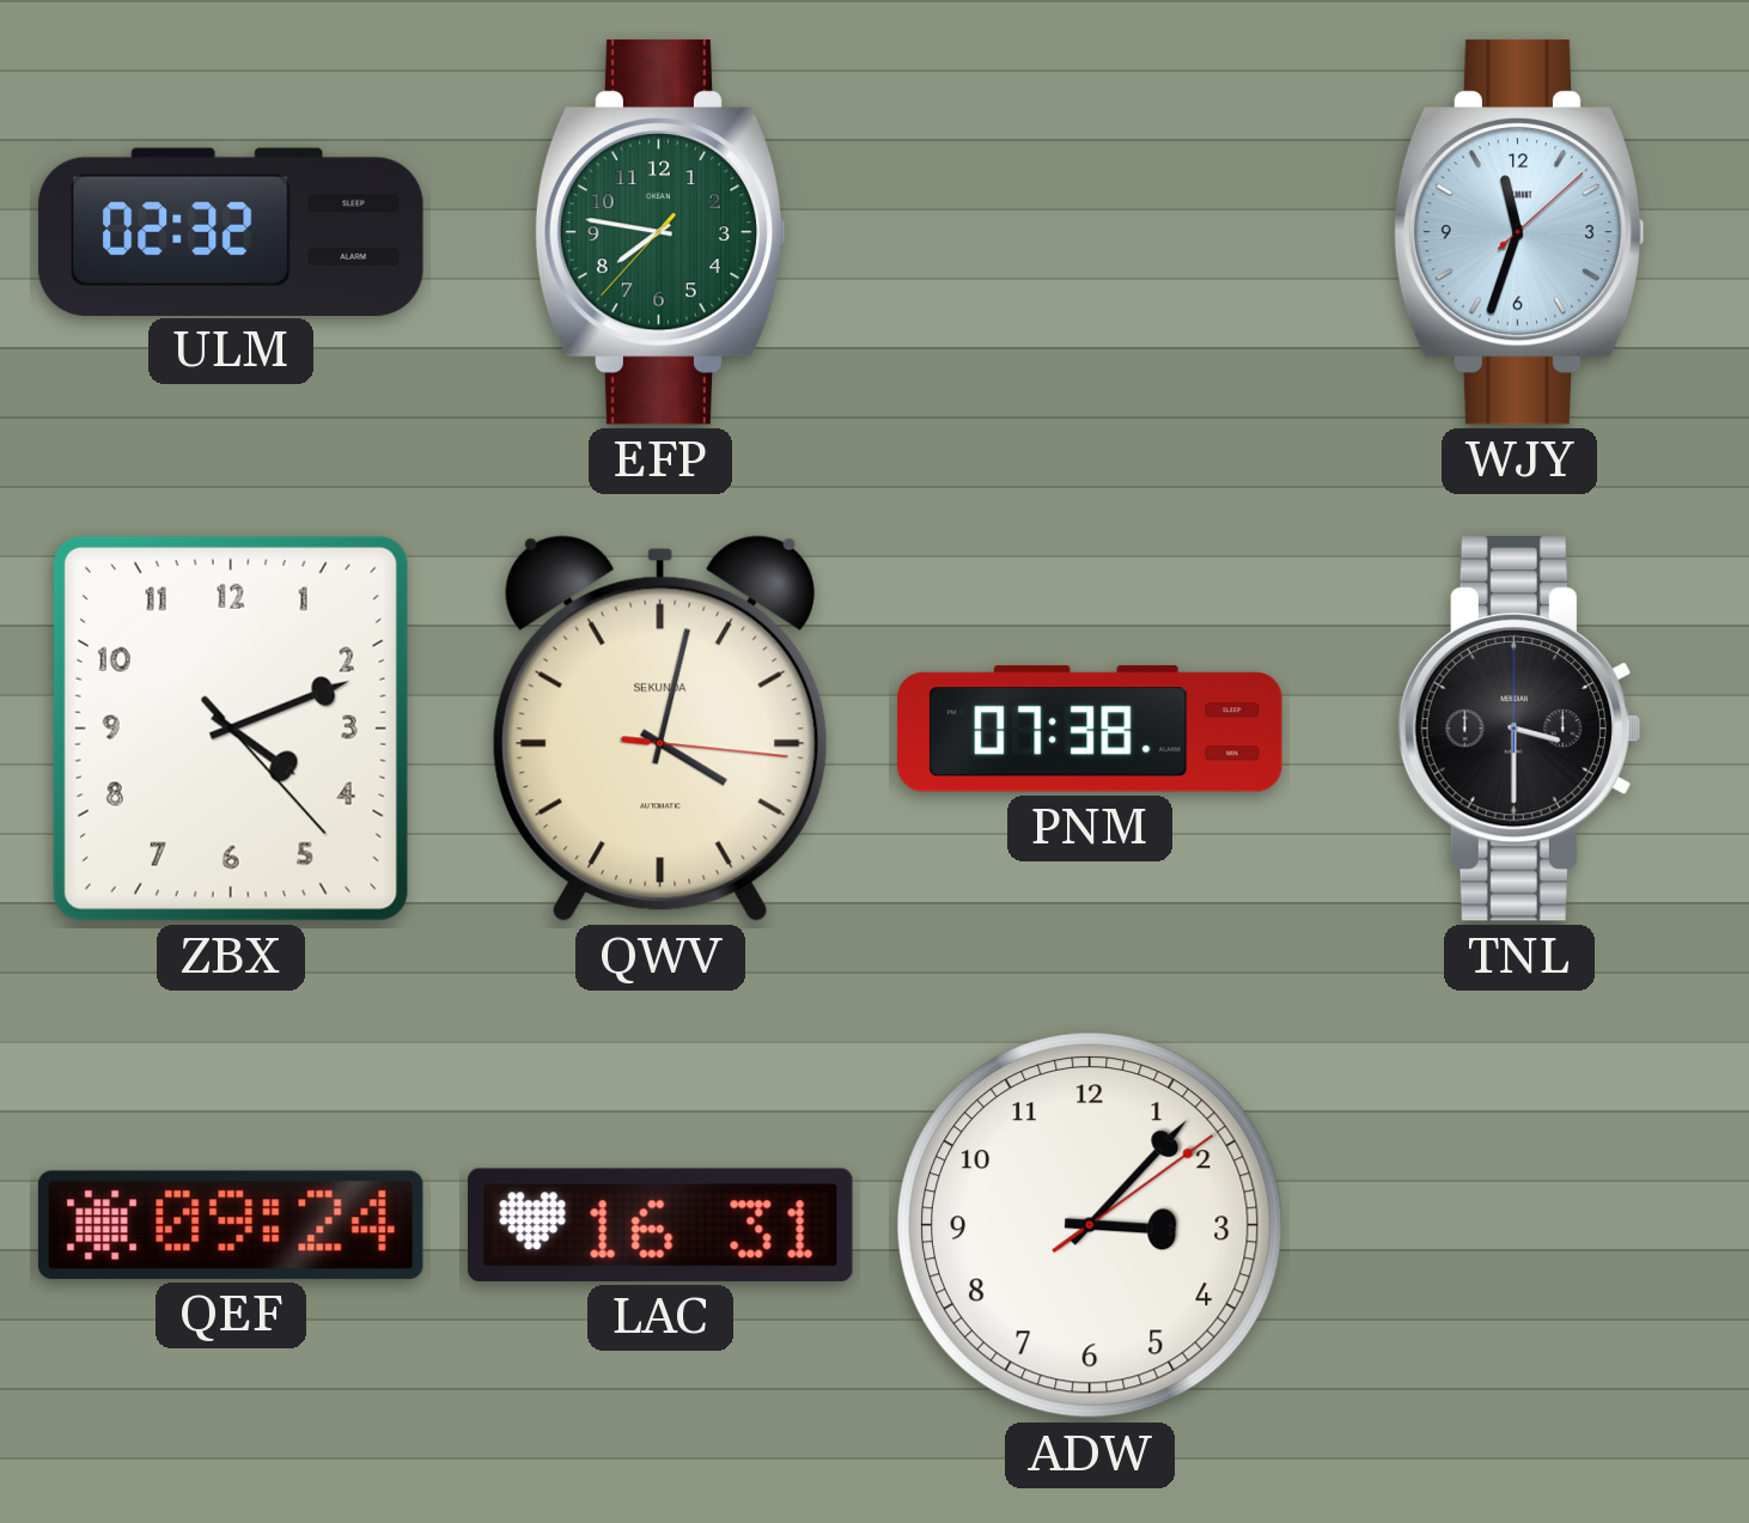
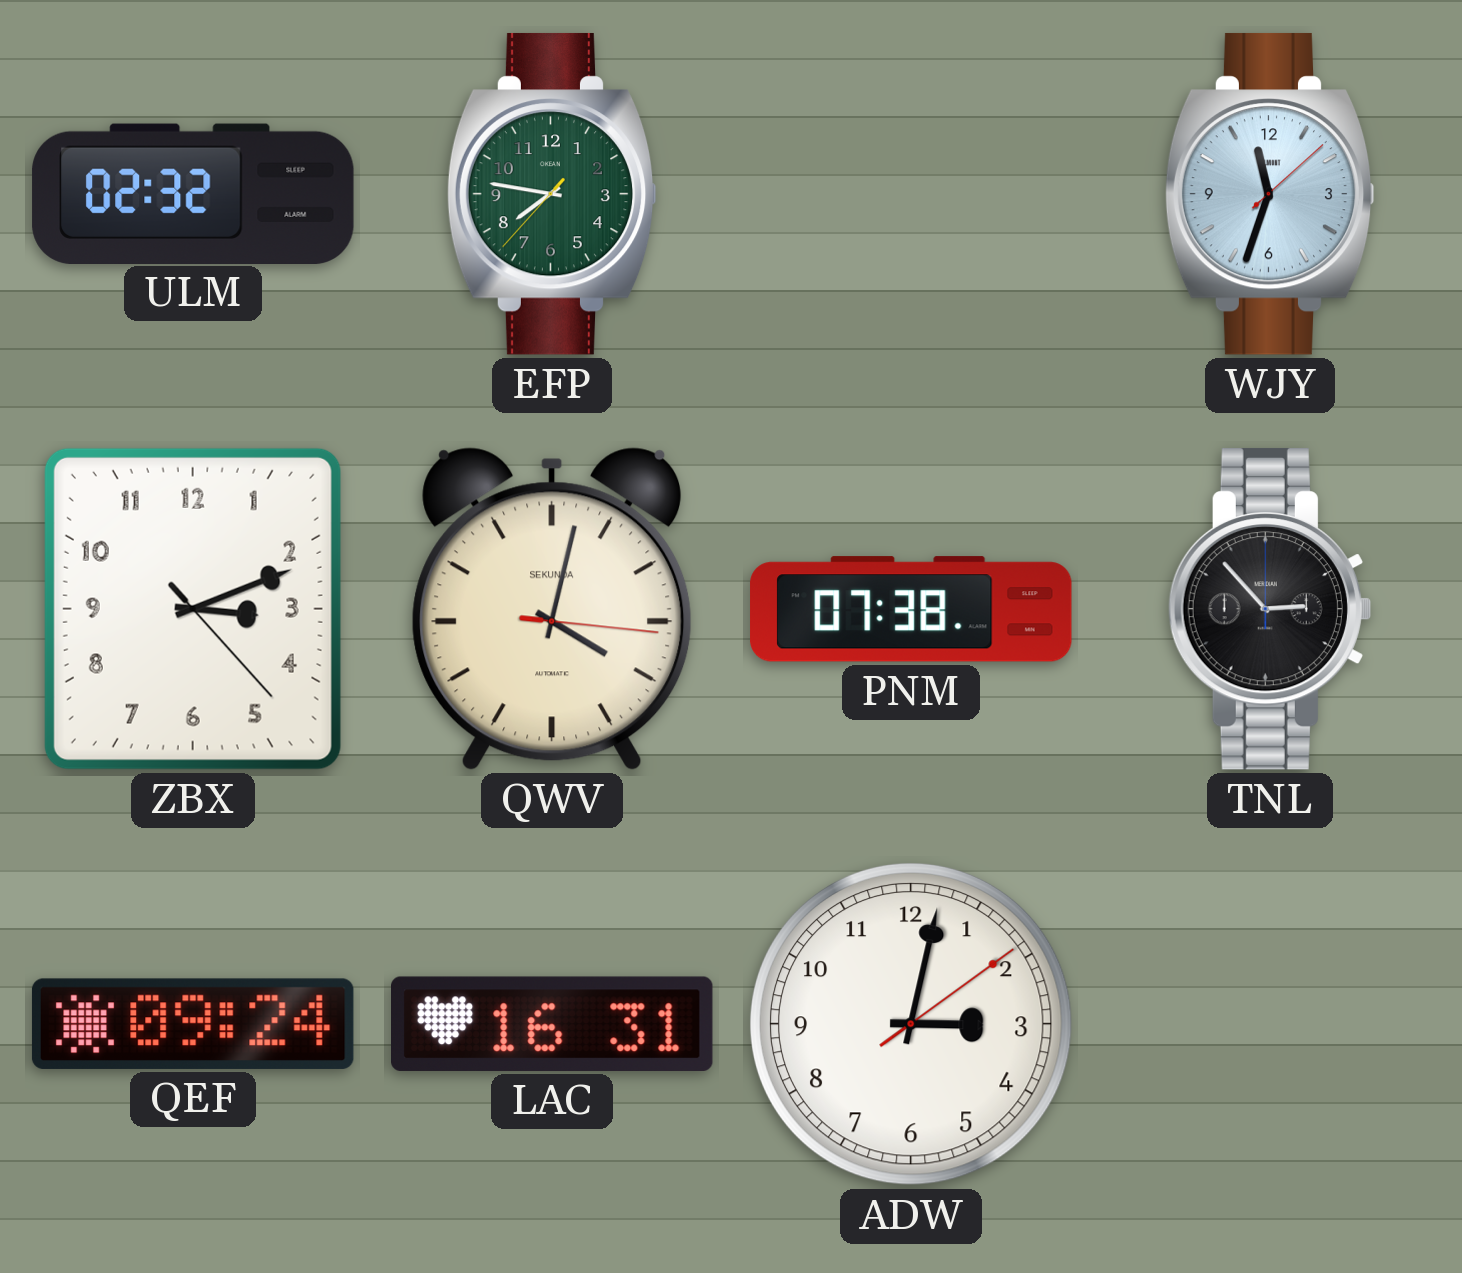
ZBX: 4:11 -> 3:11 (193, 609)
TNL: 3:30 -> 2:53 (1269, 609)
ADW: 3:07 -> 3:02 (911, 1024)
